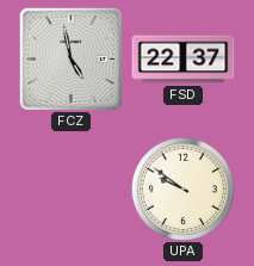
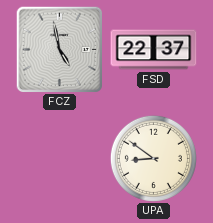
UPA: 9:51 -> 8:51 (153, 158)
